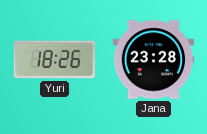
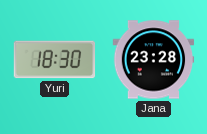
Yuri: 18:26 -> 18:30 (55, 60)
